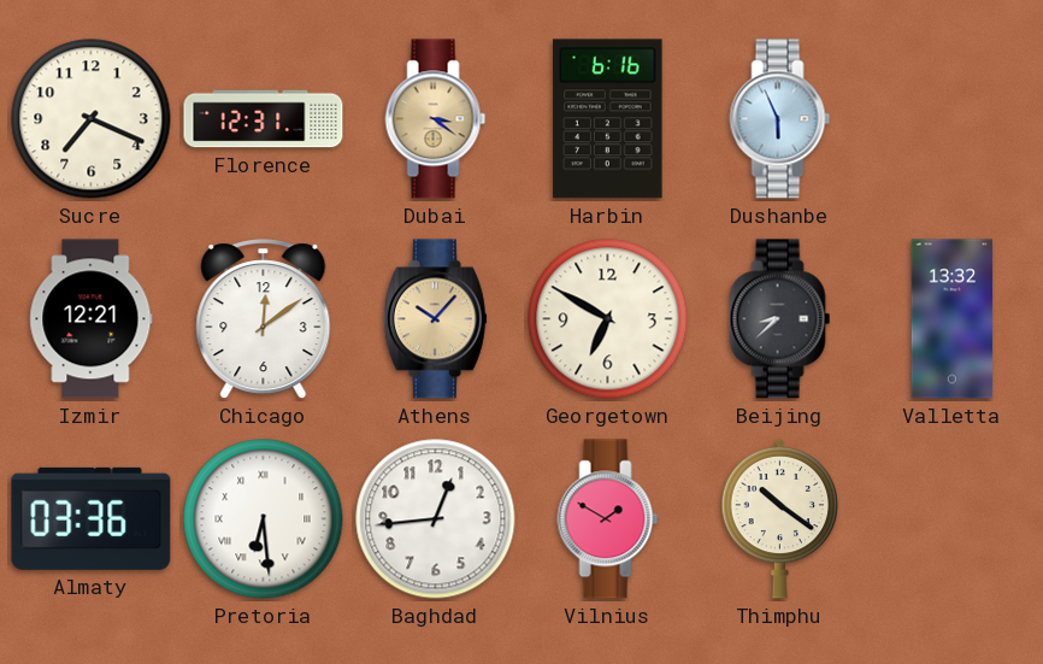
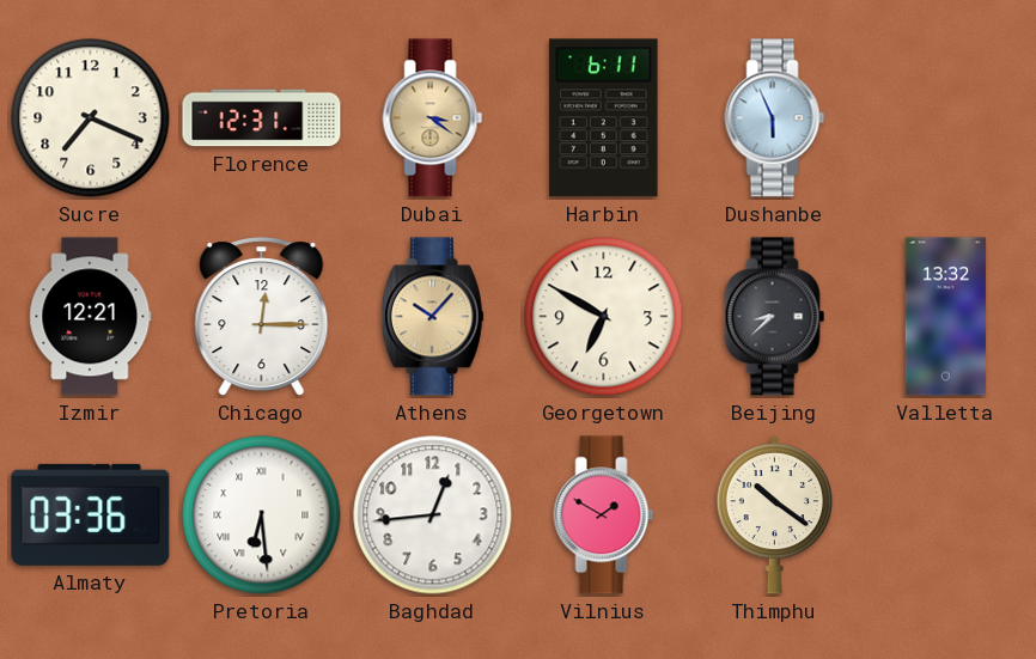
Harbin: 6:16 -> 6:11 (604, 118)
Chicago: 12:09 -> 12:15 (262, 317)
